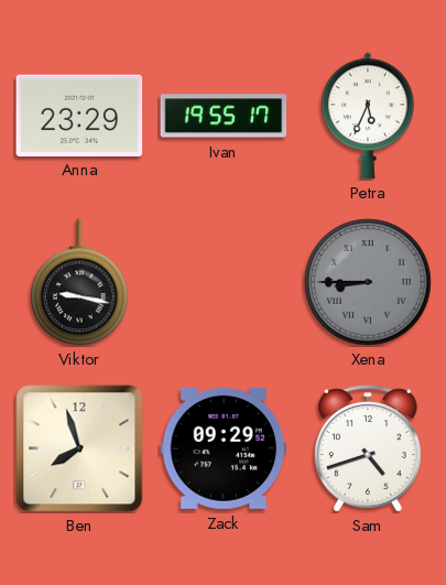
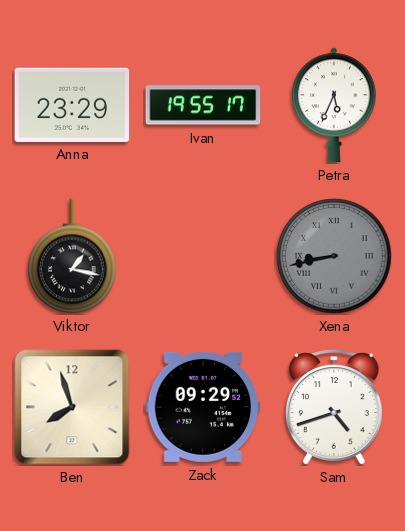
Viktor: 9:17 -> 1:17 (72, 256)
Xena: 8:45 -> 8:43 (334, 256)
